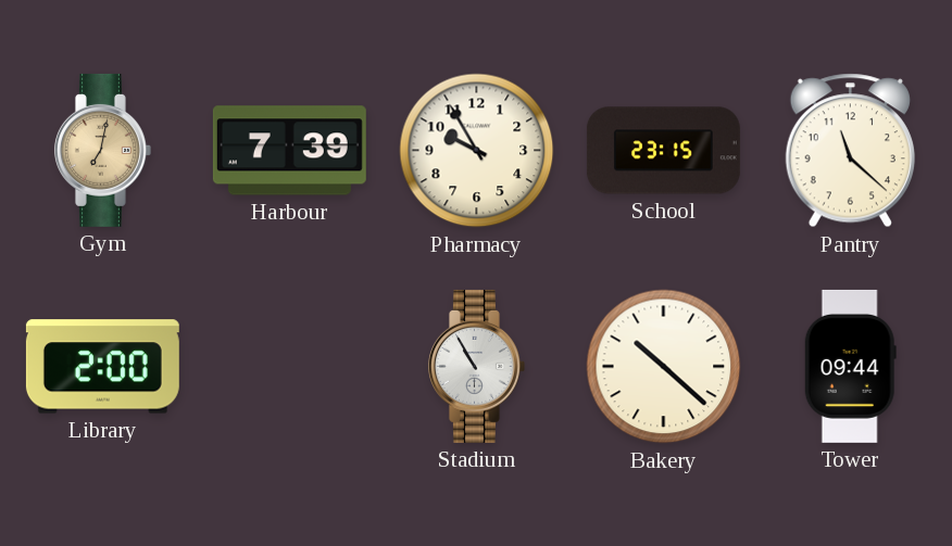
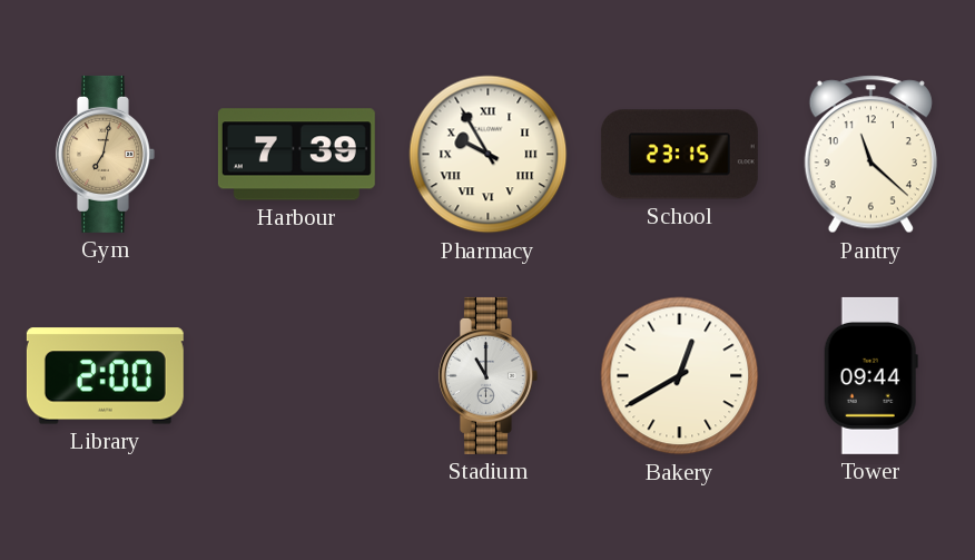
Pharmacy numerals: Arabic -> Roman (489, 155)
Stadium: 10:55 -> 11:00 (487, 375)
Bakery: 10:22 -> 12:40 (680, 376)
